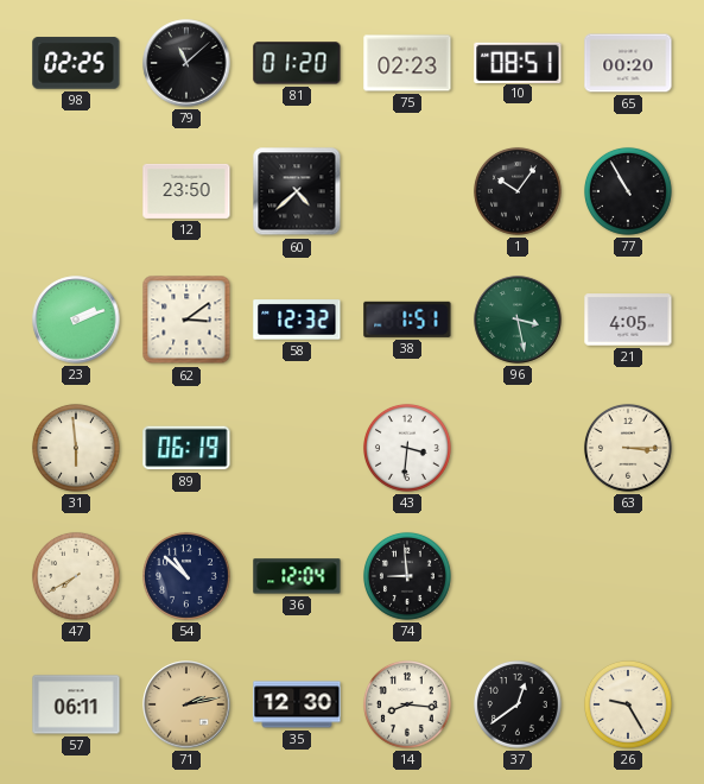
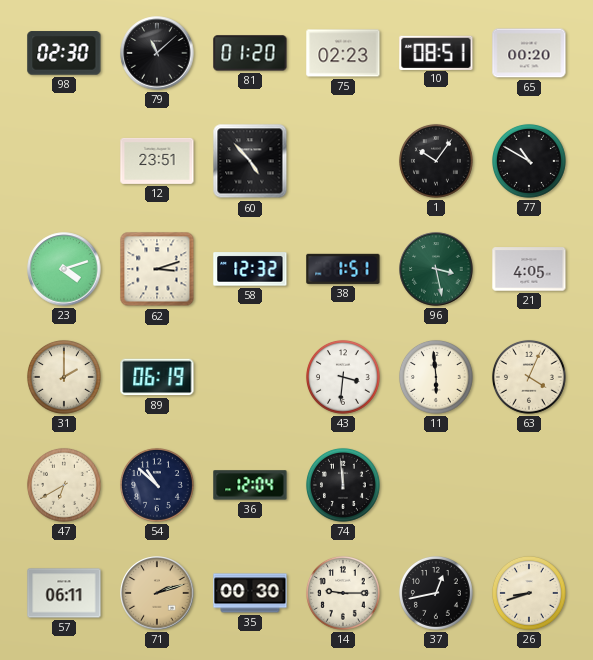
98: 02:25 -> 02:30 (64, 53)
12: 23:50 -> 23:51 (157, 161)
60: 4:38 -> 4:53 (250, 161)
77: 10:55 -> 10:50 (529, 161)
23: 2:12 -> 4:12 (64, 269)
62: 3:09 -> 3:12 (157, 269)
31: 5:59 -> 2:00 (64, 377)
11: none -> 5:59 (436, 377)
63: 3:15 -> 4:04 (529, 377)
47: 7:40 -> 6:40 (64, 485)
74: 8:59 -> 11:59 (343, 485)
71: 2:13 -> 2:12 (157, 593)
35: 12:30 -> 00:30 (250, 593)
14: 8:16 -> 9:15 (343, 593)
37: 12:39 -> 12:43 (436, 593)
26: 9:25 -> 8:42 (529, 593)
